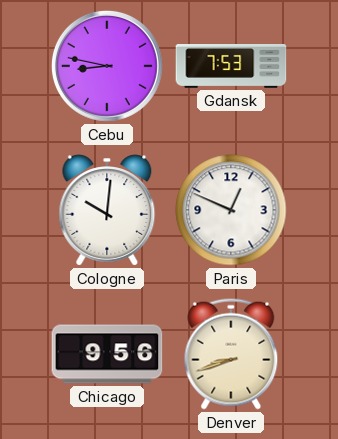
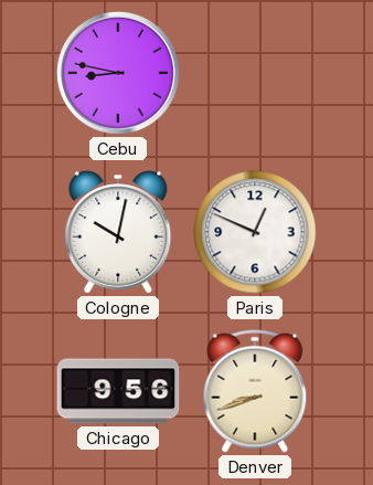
Gdansk: 7:53 -> none (231, 67)
Cologne: 10:01 -> 10:02 (118, 232)
